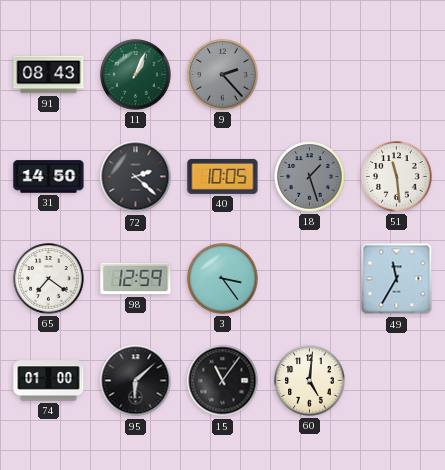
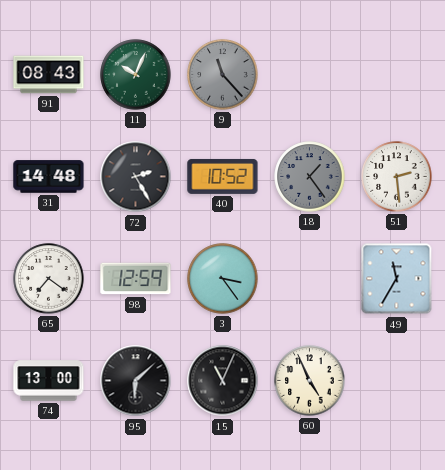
11: 1:04 -> 10:04 (136, 75)
9: 2:23 -> 11:23 (223, 75)
31: 14:50 -> 14:48 (49, 177)
72: 2:22 -> 2:25 (136, 177)
40: 10:05 -> 10:52 (223, 176)
18: 1:27 -> 1:24 (310, 177)
51: 11:29 -> 2:29 (397, 177)
74: 01:00 -> 13:00 (49, 381)
15: 11:06 -> 11:04 (223, 381)
60: 5:01 -> 4:56 (310, 381)
